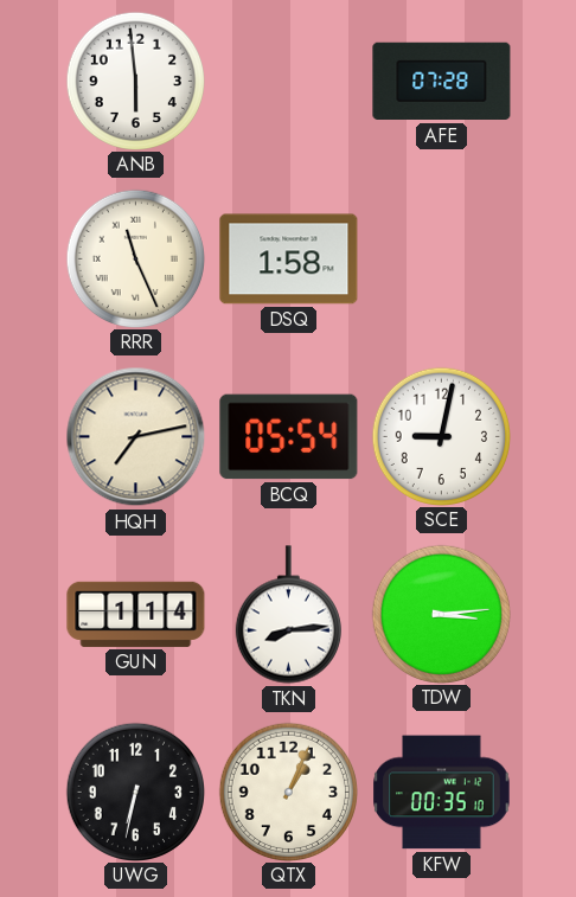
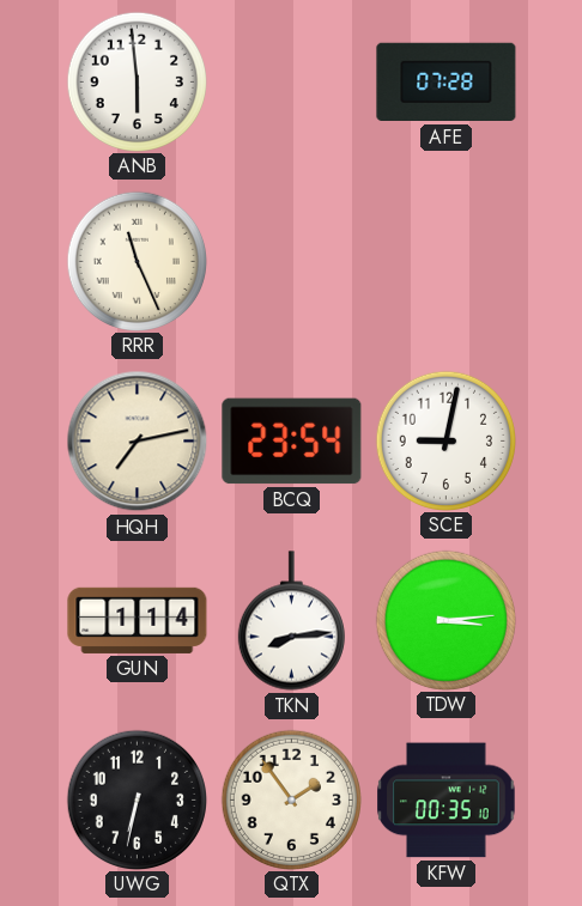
DSQ: 1:58 -> none (289, 260)
BCQ: 05:54 -> 23:54 (292, 442)
QTX: 1:04 -> 1:54 (291, 799)
